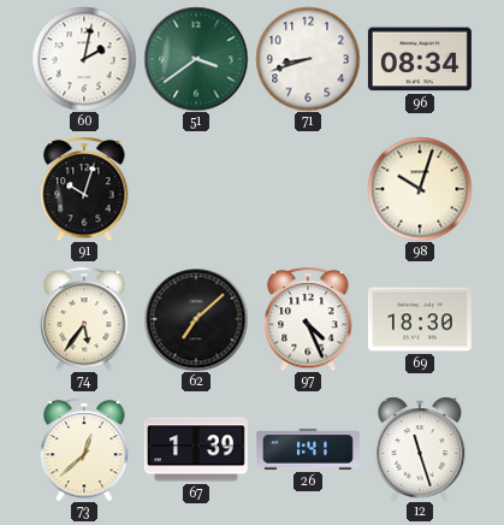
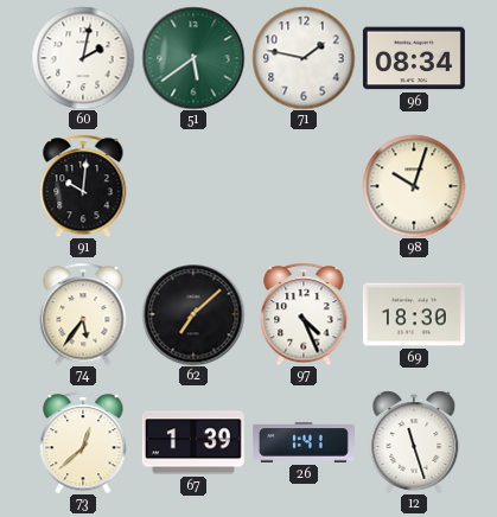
51: 3:39 -> 5:39 (193, 58)
71: 8:42 -> 1:47 (304, 58)
91: 10:03 -> 10:01 (83, 186)
